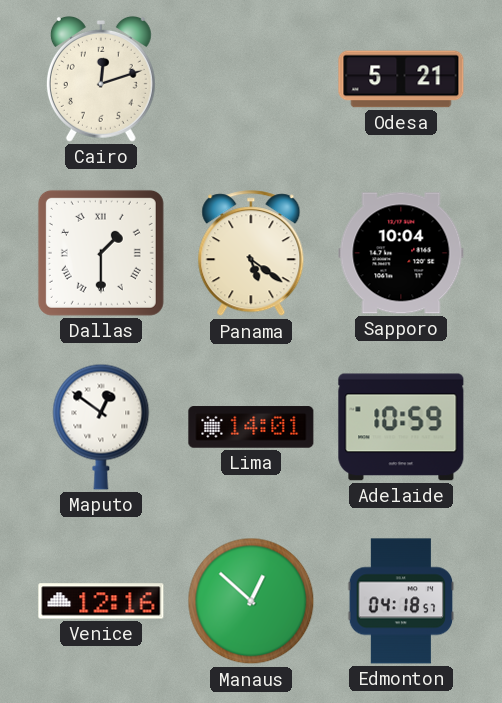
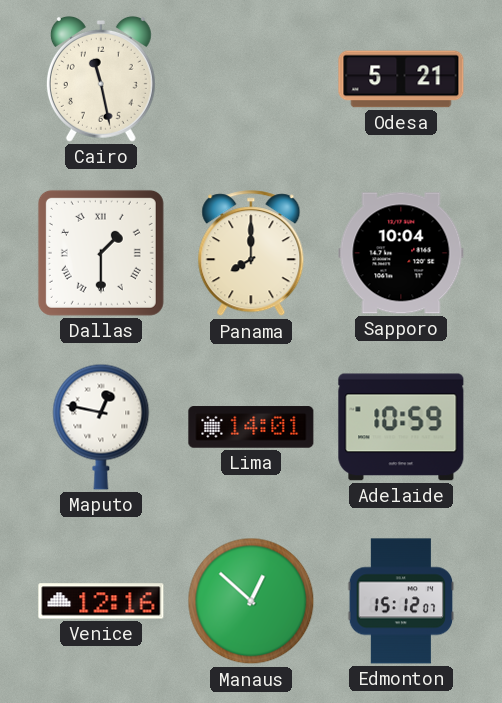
Cairo: 12:12 -> 11:28 (101, 79)
Panama: 5:21 -> 8:00 (251, 254)
Maputo: 12:51 -> 12:47 (101, 427)
Edmonton: 04:18 -> 15:12 (401, 601)
